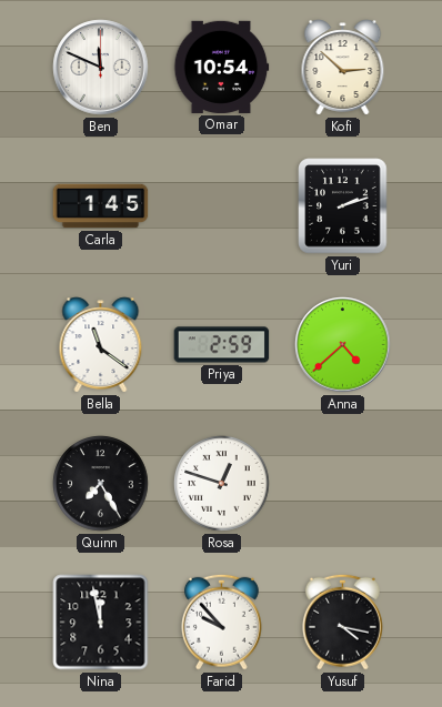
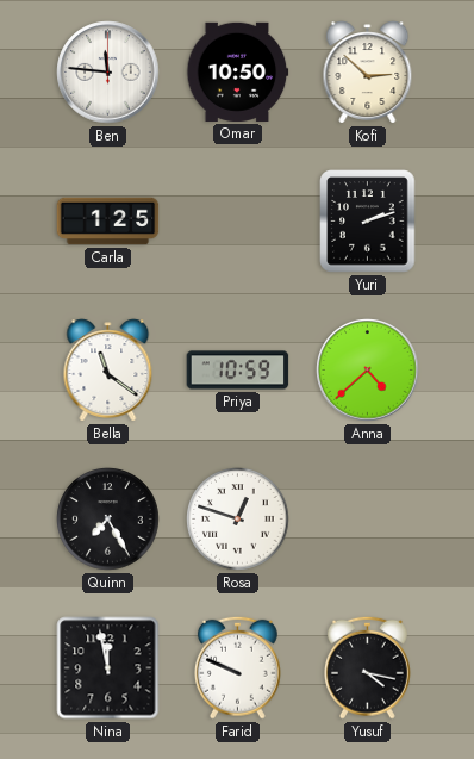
Ben: 11:49 -> 11:46 (108, 73)
Omar: 10:54 -> 10:50 (238, 71)
Carla: 1:45 -> 1:25 (108, 222)
Priya: 2:59 -> 10:59 (238, 371)
Farid: 9:53 -> 9:49 (237, 667)
